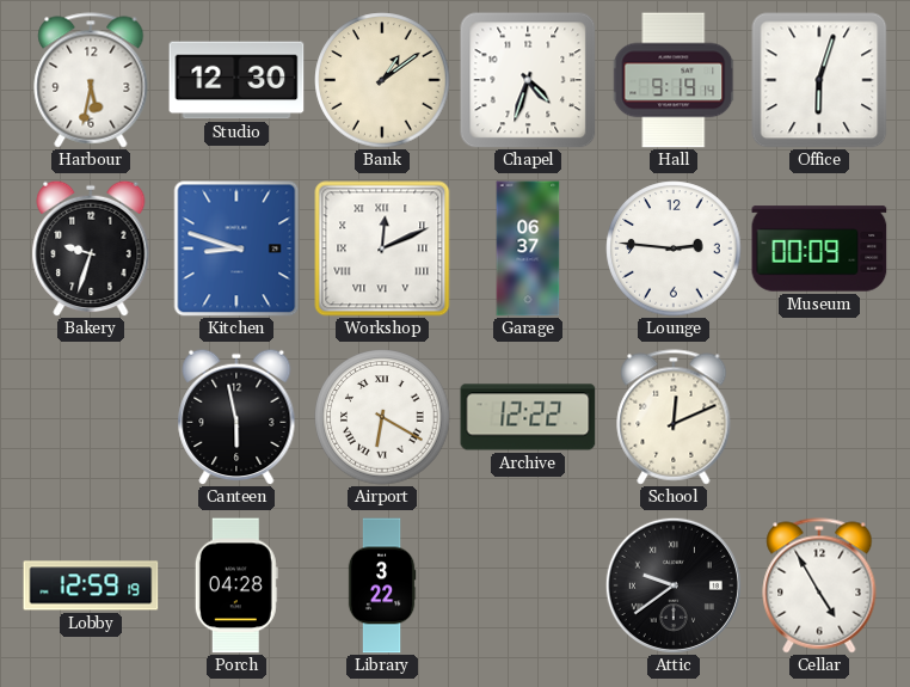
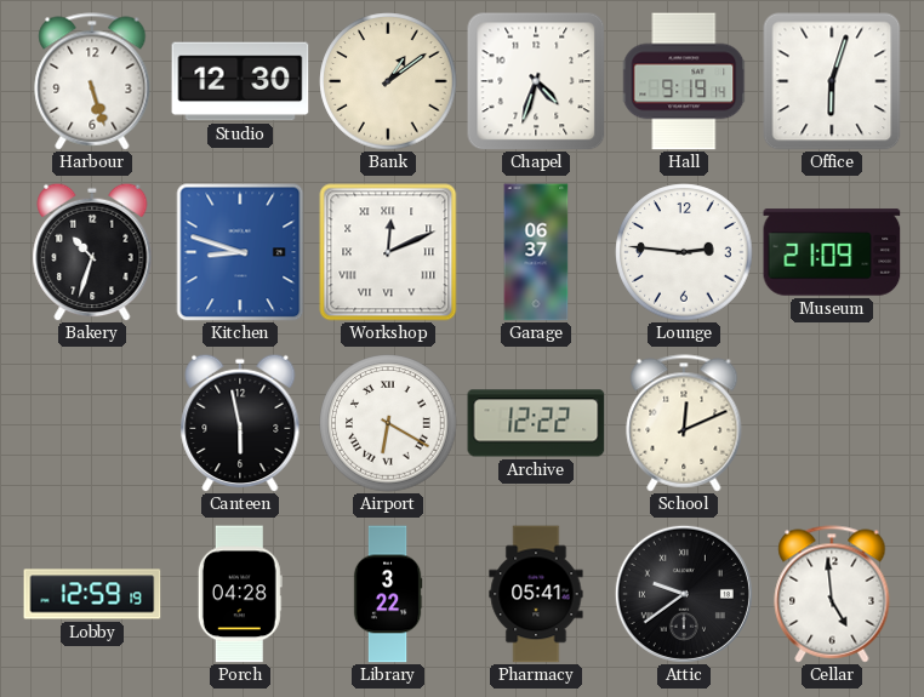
Harbour: 5:32 -> 5:27 (92, 81)
Bakery: 9:33 -> 10:33 (92, 252)
Museum: 00:09 -> 21:09 (832, 252)
Pharmacy: none -> 05:41 (536, 594)
Cellar: 4:55 -> 4:59 (832, 594)
